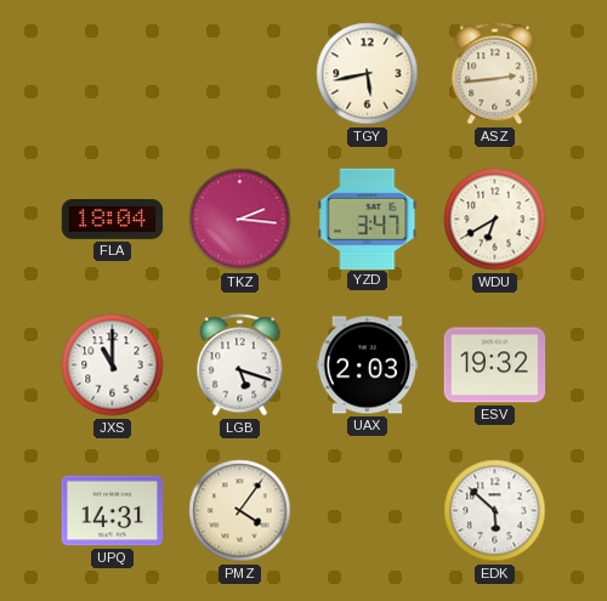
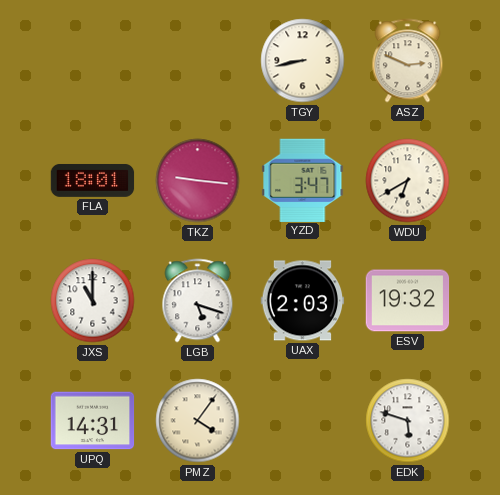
TGY: 5:43 -> 8:43 (303, 61)
ASZ: 2:44 -> 2:49 (408, 61)
FLA: 18:04 -> 18:01 (93, 180)
TKZ: 2:16 -> 9:16 (198, 181)
EDK: 5:52 -> 5:48 (408, 421)
